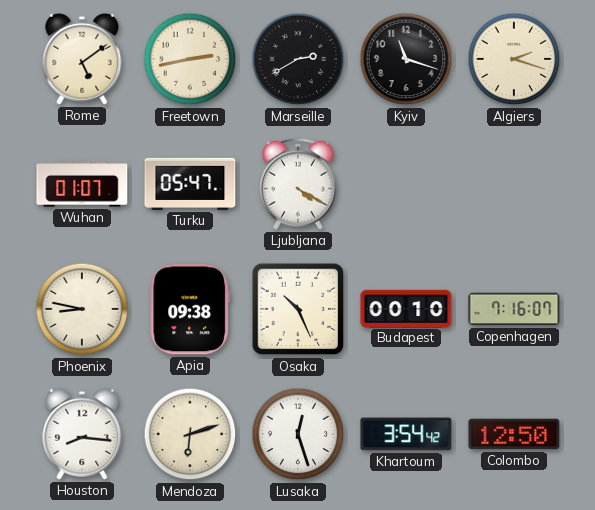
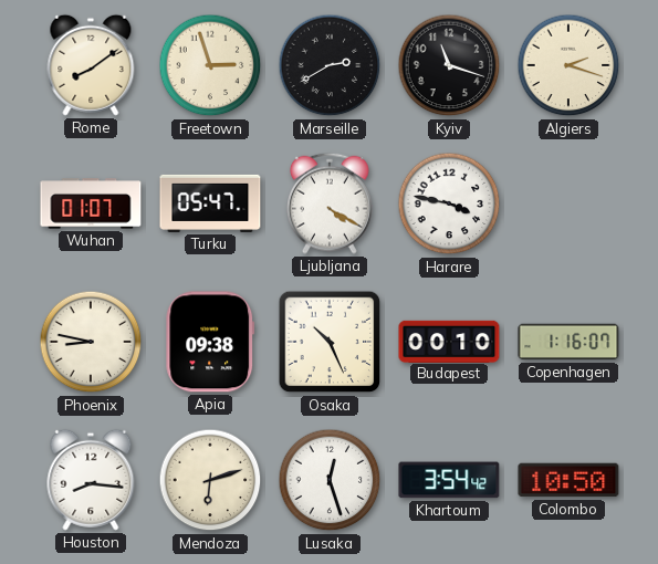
Rome: 5:09 -> 8:09 (91, 65)
Freetown: 2:43 -> 2:57 (210, 65)
Harare: none -> 3:47 (449, 203)
Copenhagen: 7:16 -> 1:16 (568, 342)
Colombo: 12:50 -> 10:50 (568, 480)
